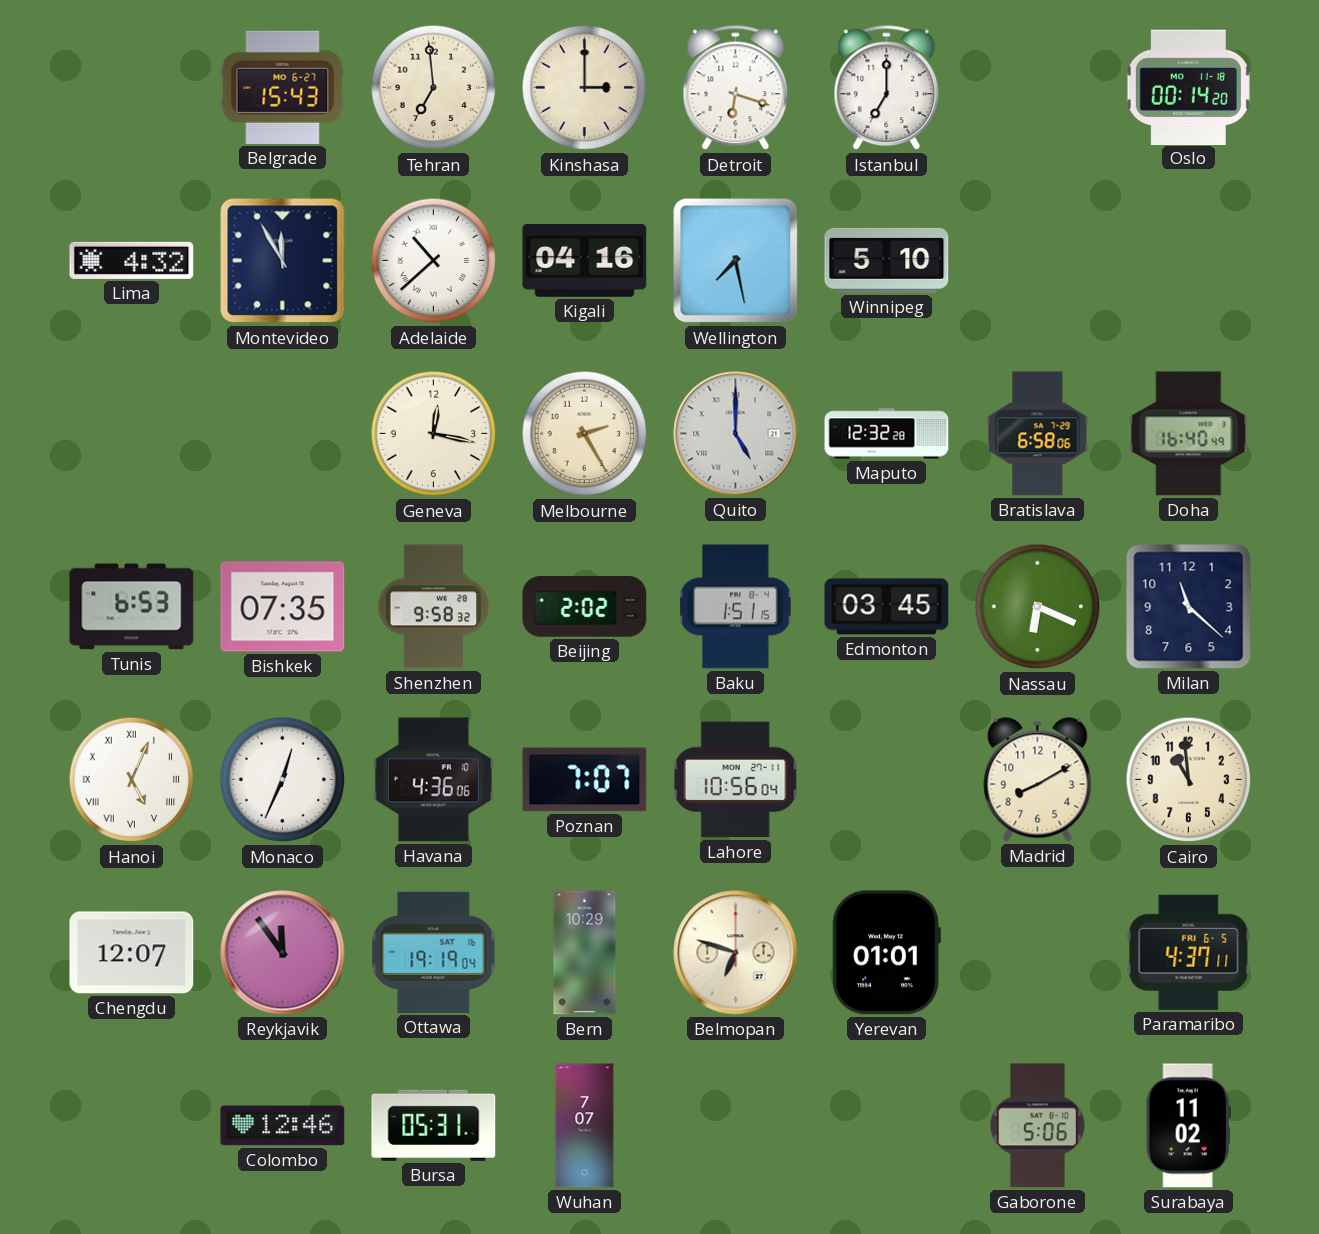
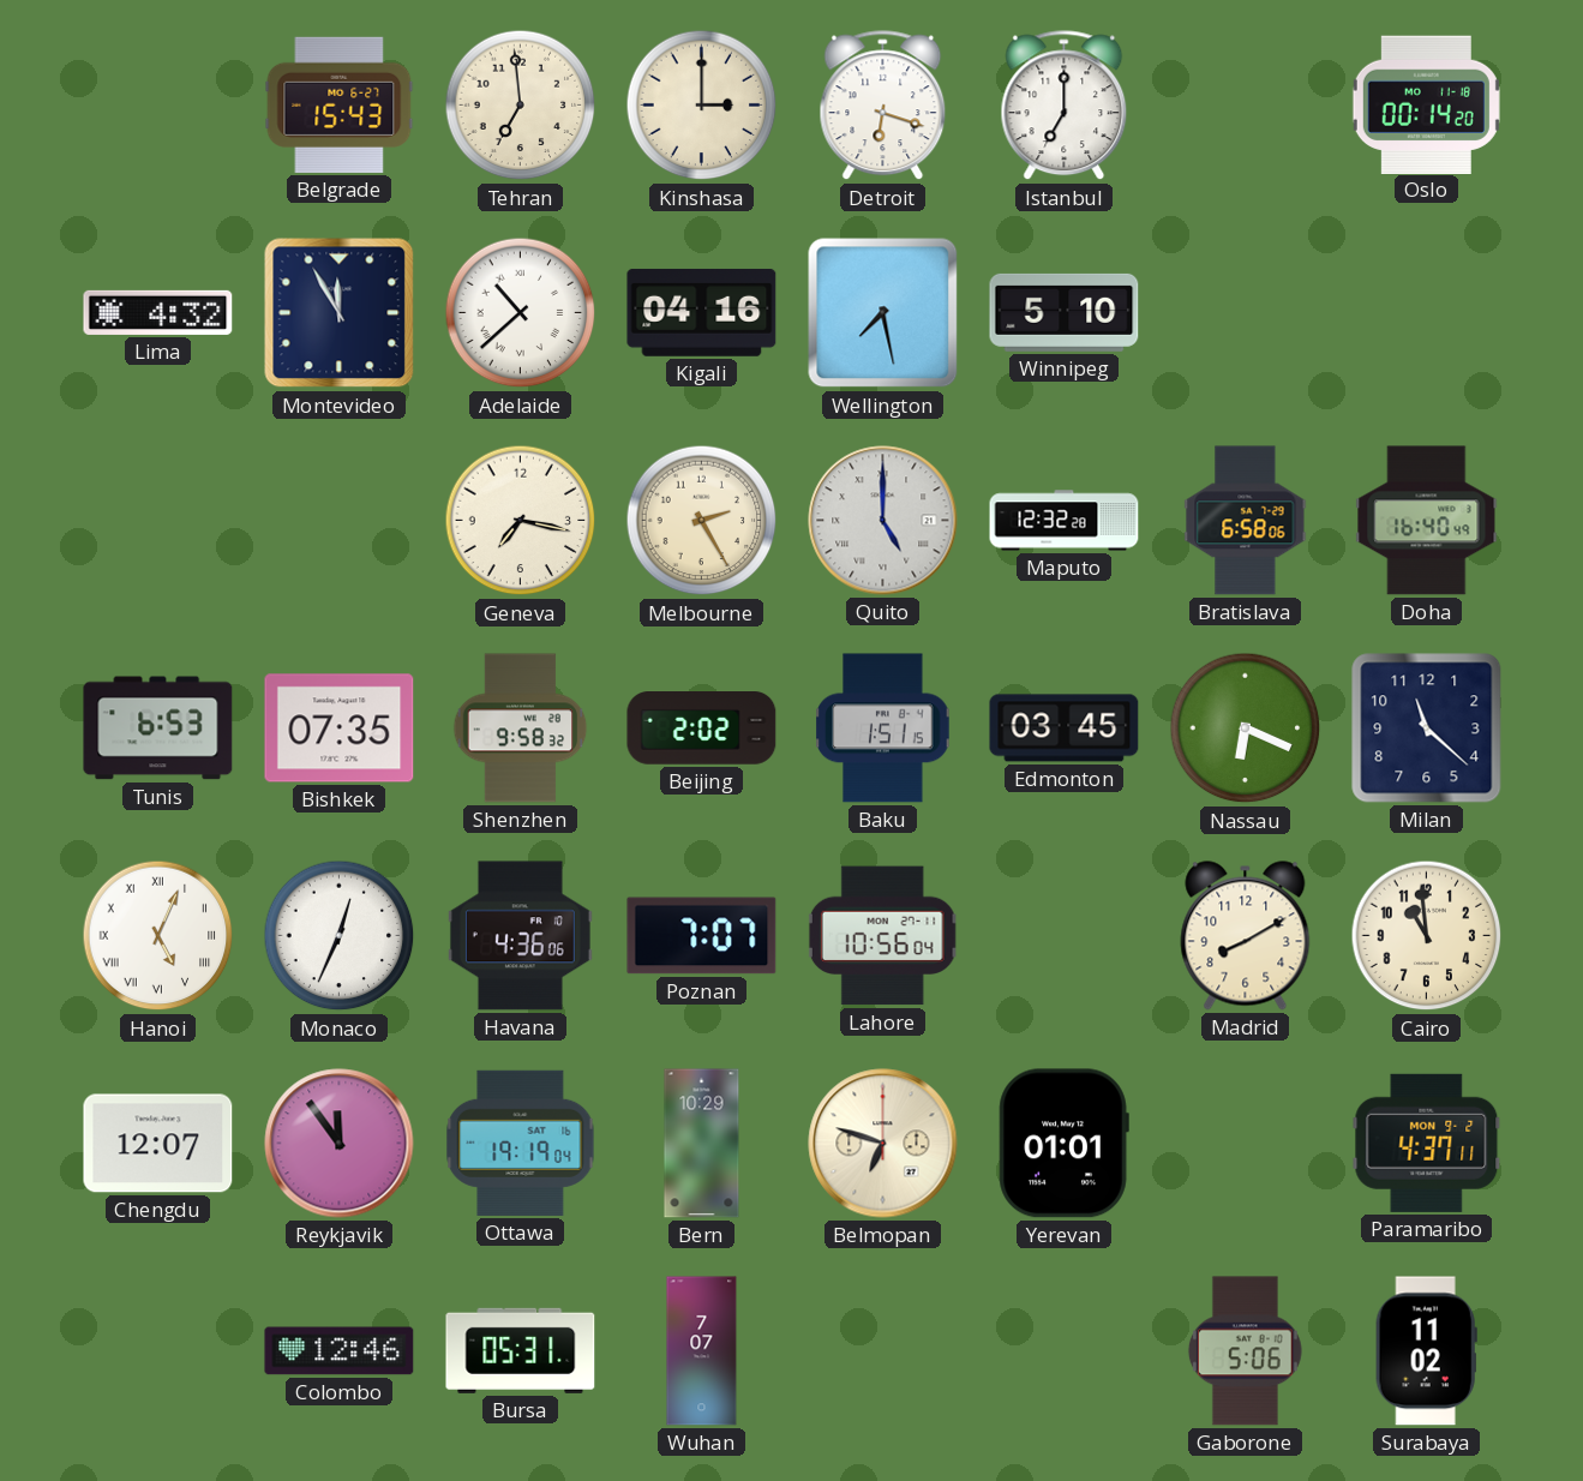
Geneva: 12:17 -> 7:17 (521, 521)
Paramaribo date: FRI 6-5 -> MON 9-2 (1427, 1143)
